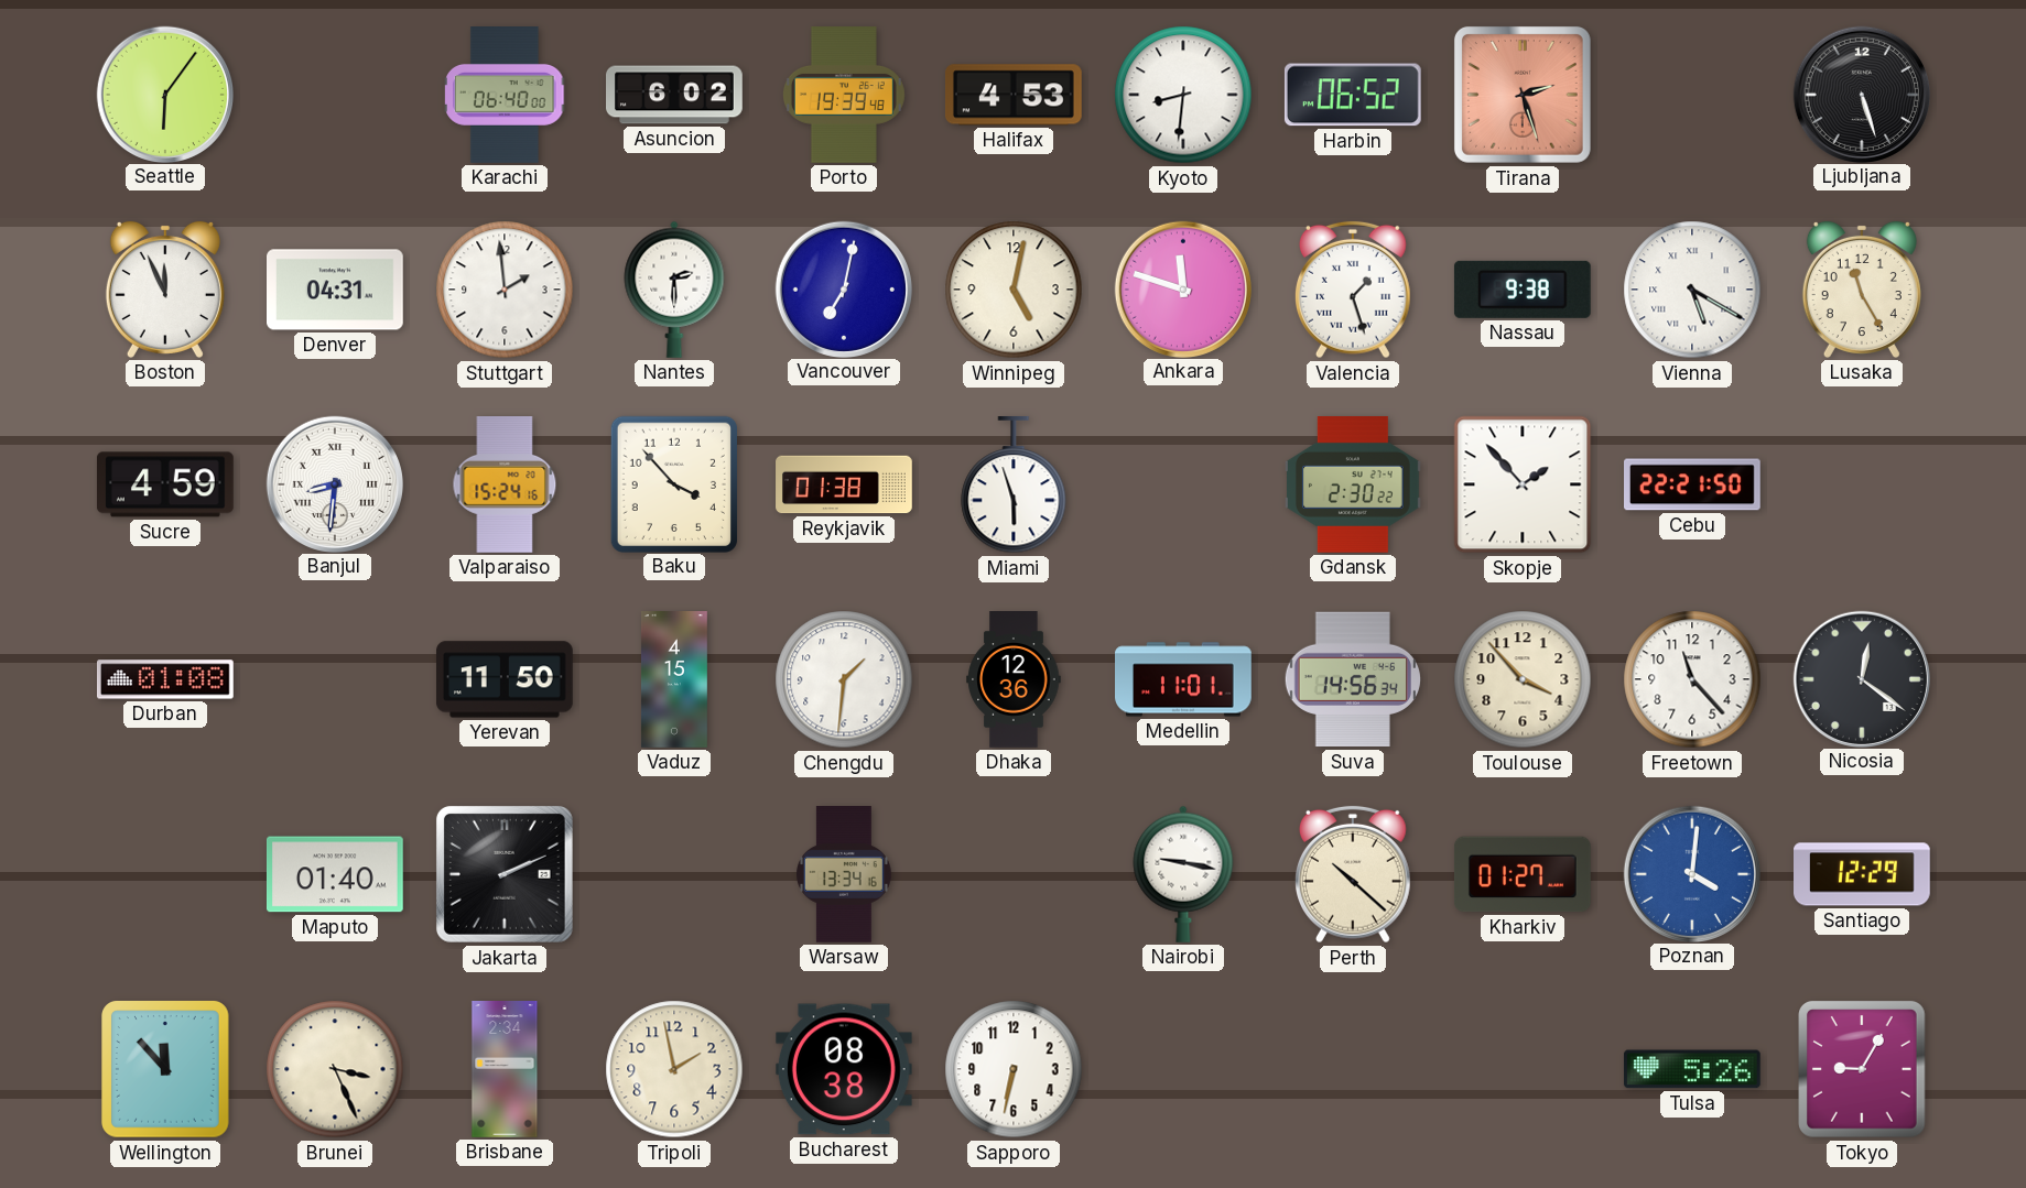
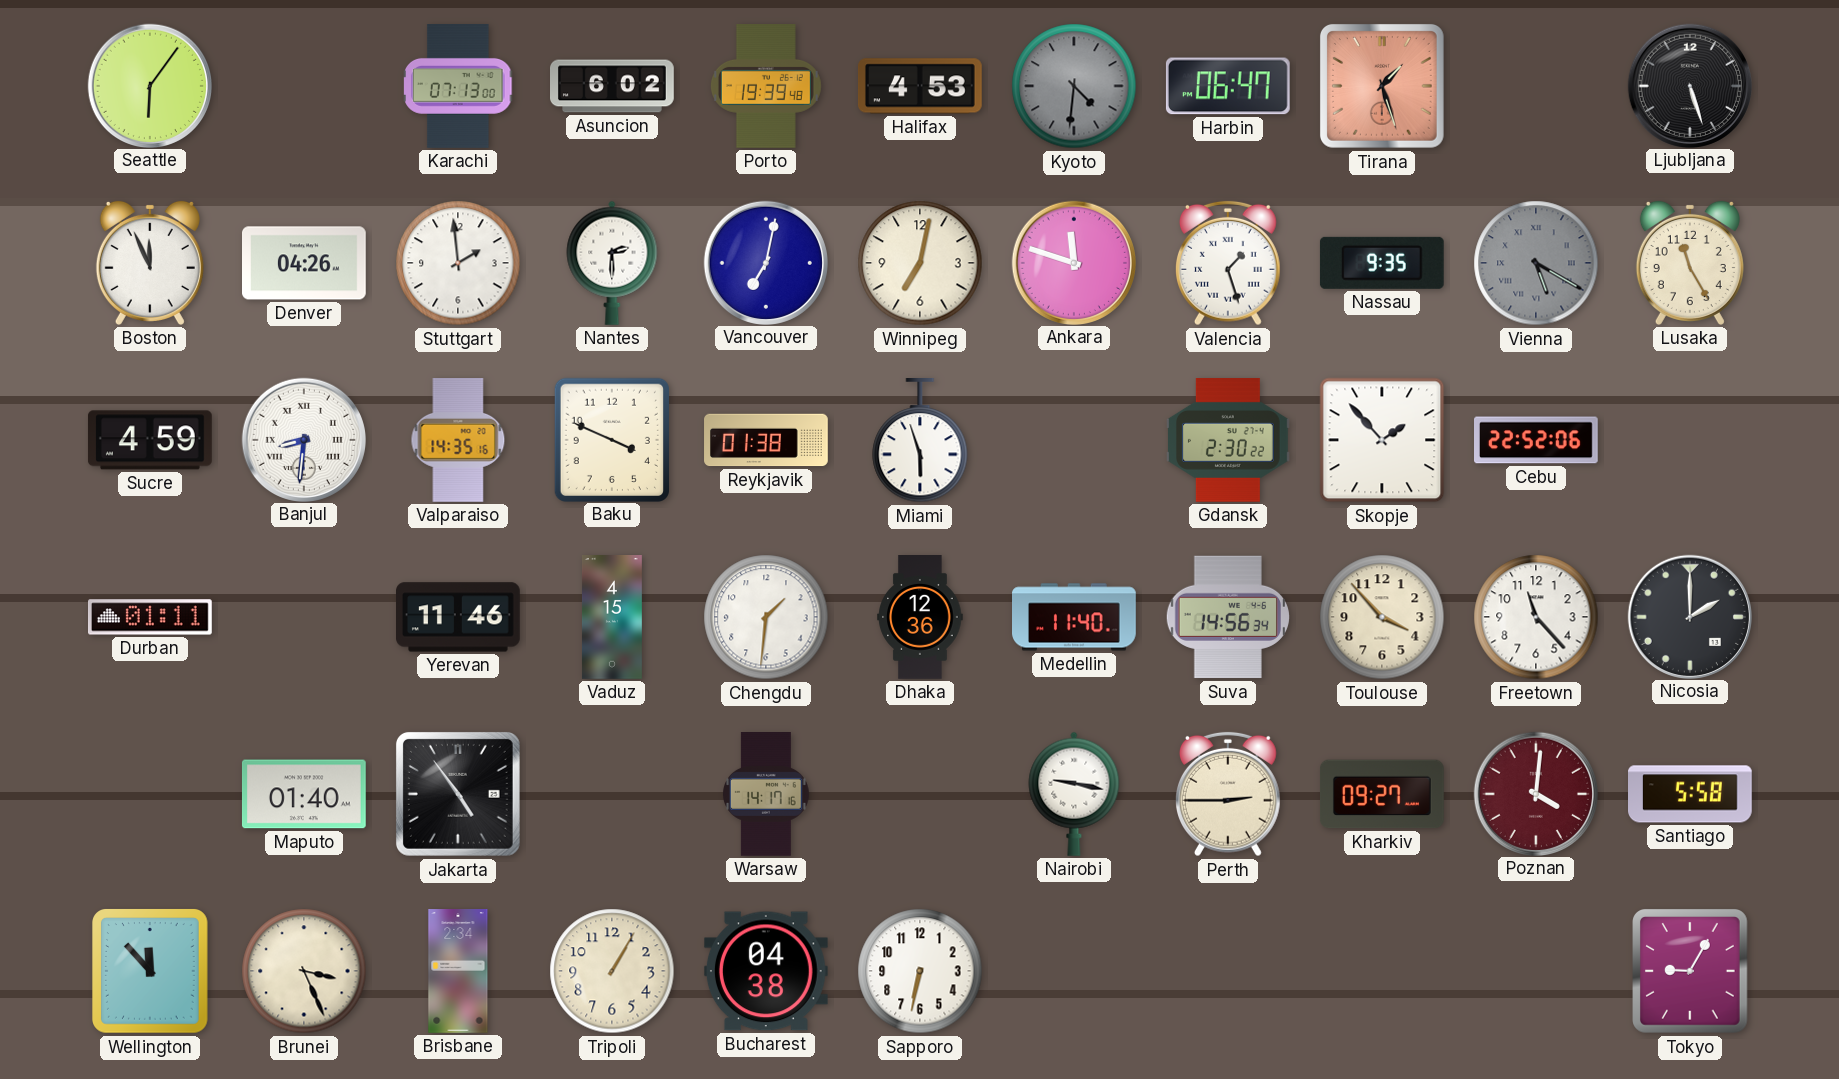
Karachi: 06:40 -> 07:13 (459, 87)
Kyoto: 8:31 -> 4:31 (1074, 86)
Kyoto dial: white -> grey (1074, 86)
Harbin: 06:52 -> 06:47 (1228, 86)
Tirana: 2:27 -> 1:27 (1382, 86)
Denver: 04:31 -> 04:26 (305, 263)
Winnipeg: 5:02 -> 7:02 (920, 263)
Nassau: 9:38 -> 9:35 (1382, 263)
Vienna dial: white -> grey (1536, 263)
Valparaiso: 15:24 -> 14:35 (458, 441)
Baku: 3:53 -> 3:49 (612, 439)
Cebu: 22:21 -> 22:52 (1537, 440)
Durban: 01:08 -> 01:11 (151, 617)
Yerevan: 11:50 -> 11:46 (459, 617)
Medellin: 11:01 -> 11:40 (1075, 617)
Nicosia: 12:21 -> 2:00 (1689, 616)
Jakarta: 2:11 -> 4:54 (458, 794)
Warsaw: 13:34 -> 14:17 (767, 795)
Perth: 10:22 -> 2:45 (1228, 794)
Kharkiv: 01:27 -> 09:27 (1382, 794)
Poznan dial: blue -> burgundy (1535, 793)
Santiago: 12:29 -> 5:58 (1691, 794)
Tripoli: 1:58 -> 1:05 (612, 971)
Bucharest: 08:38 -> 04:38 (766, 971)
Tulsa: 5:26 -> none (1692, 1069)
